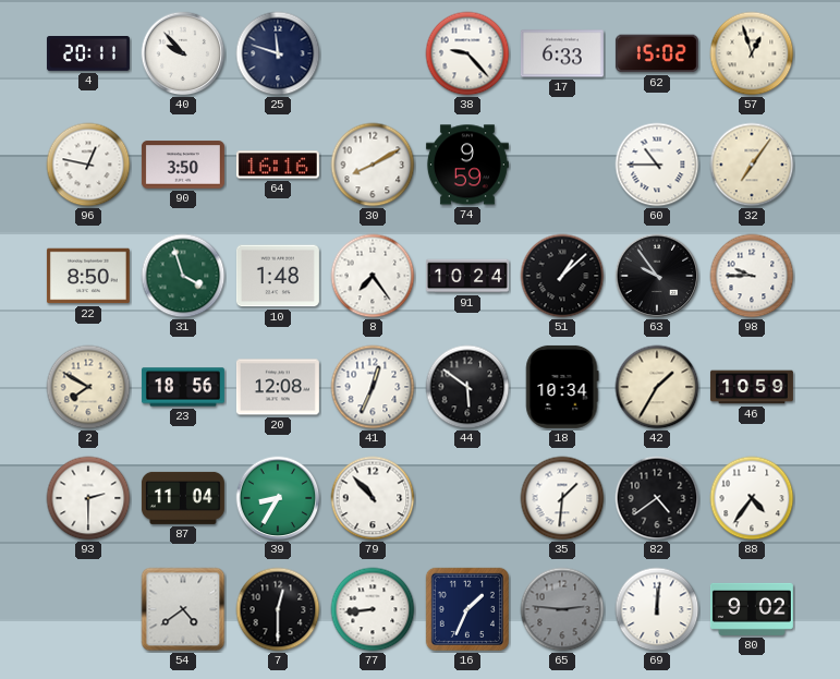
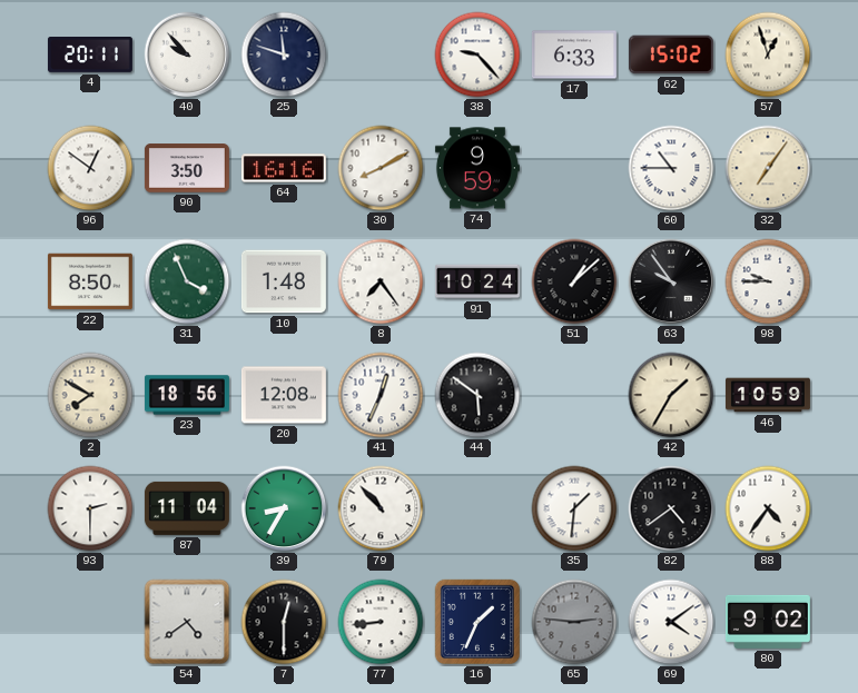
96: 12:47 -> 12:51 (90, 168)
31: 3:57 -> 3:56 (187, 281)
18: 10:34 -> none (562, 387)
69: 12:01 -> 4:09 (671, 622)
